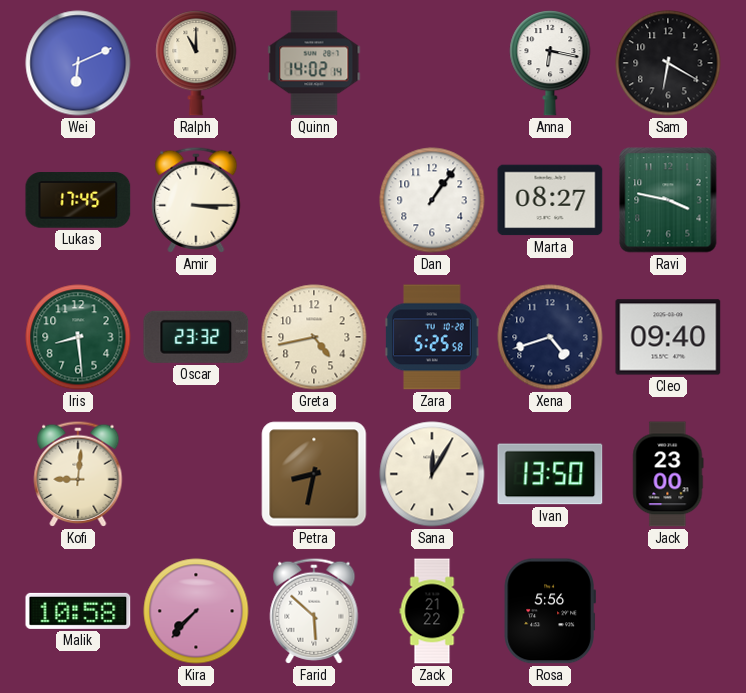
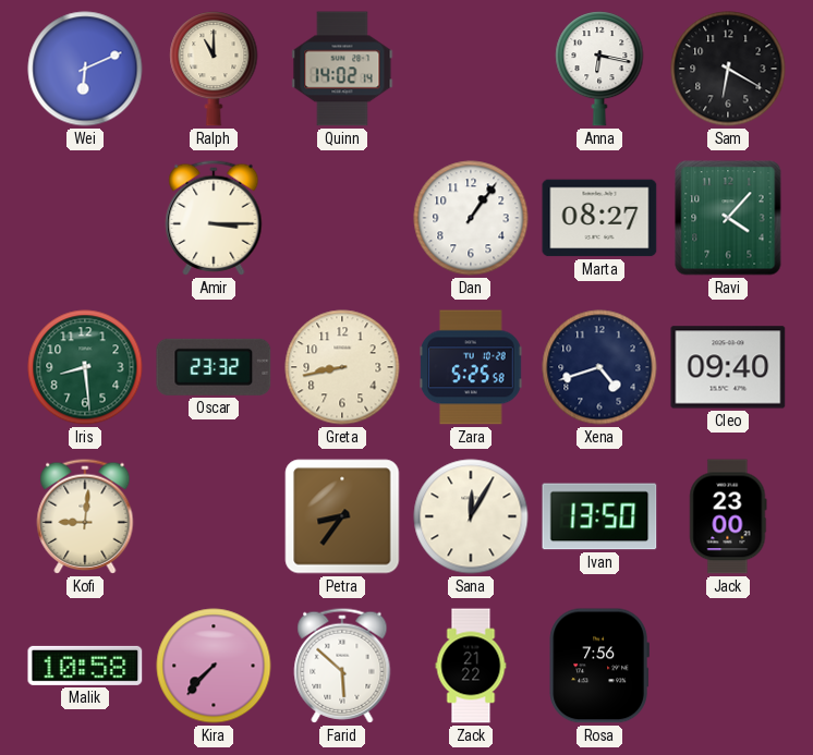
Lukas: 17:45 -> none (78, 201)
Ravi: 3:47 -> 4:07 (728, 218)
Greta: 4:43 -> 8:43 (342, 367)
Petra: 8:32 -> 8:36 (342, 516)
Rosa: 5:56 -> 7:56 (599, 666)
